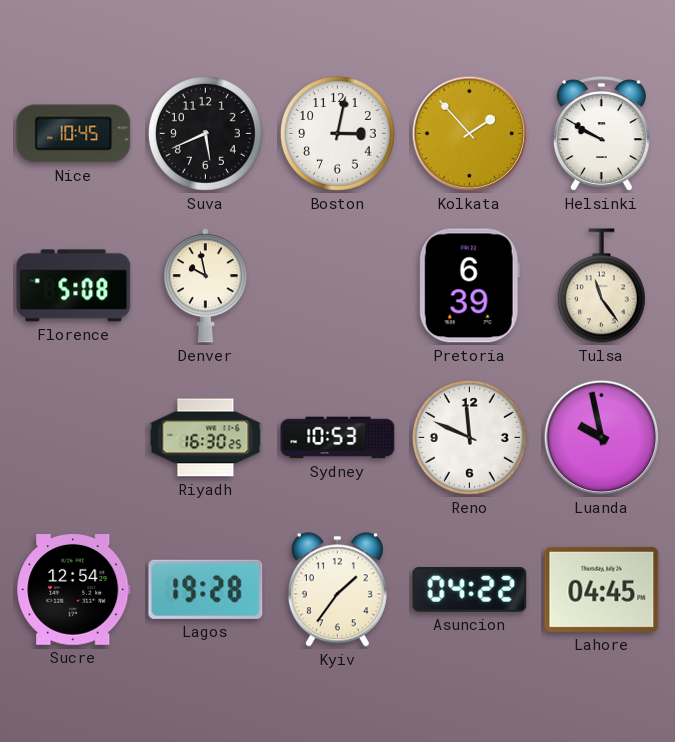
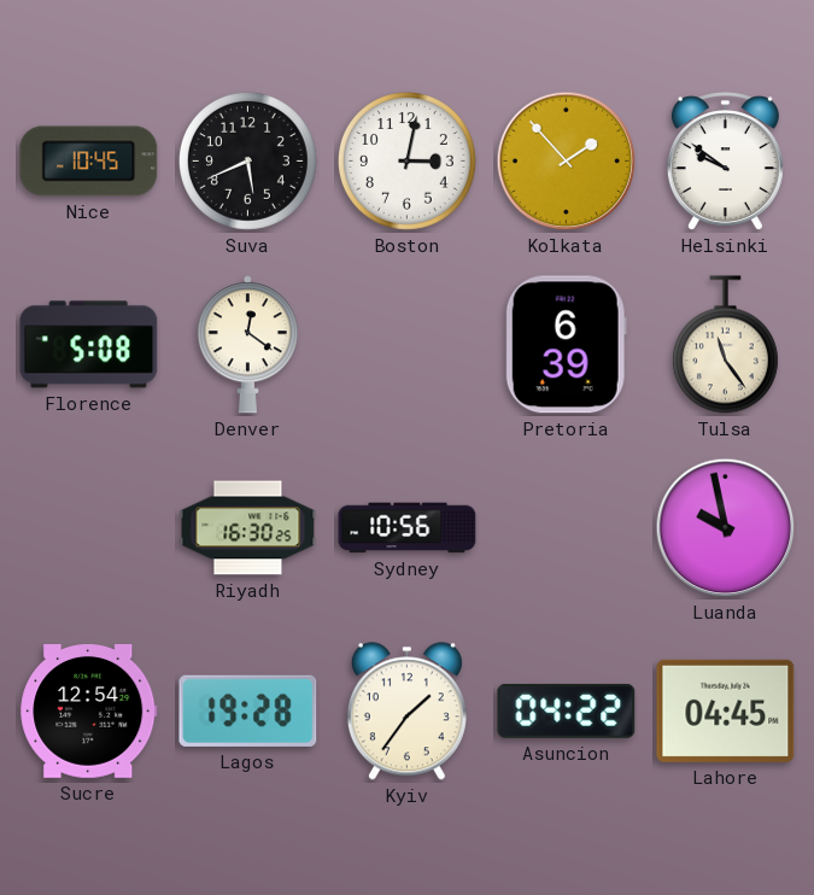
Helsinki: 9:50 -> 9:51 (725, 162)
Denver: 9:58 -> 12:21 (247, 345)
Sydney: 10:53 -> 10:56 (408, 528)
Reno: 11:49 -> none (469, 437)
